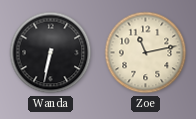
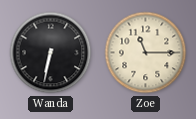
Zoe: 11:13 -> 11:15 (146, 53)
